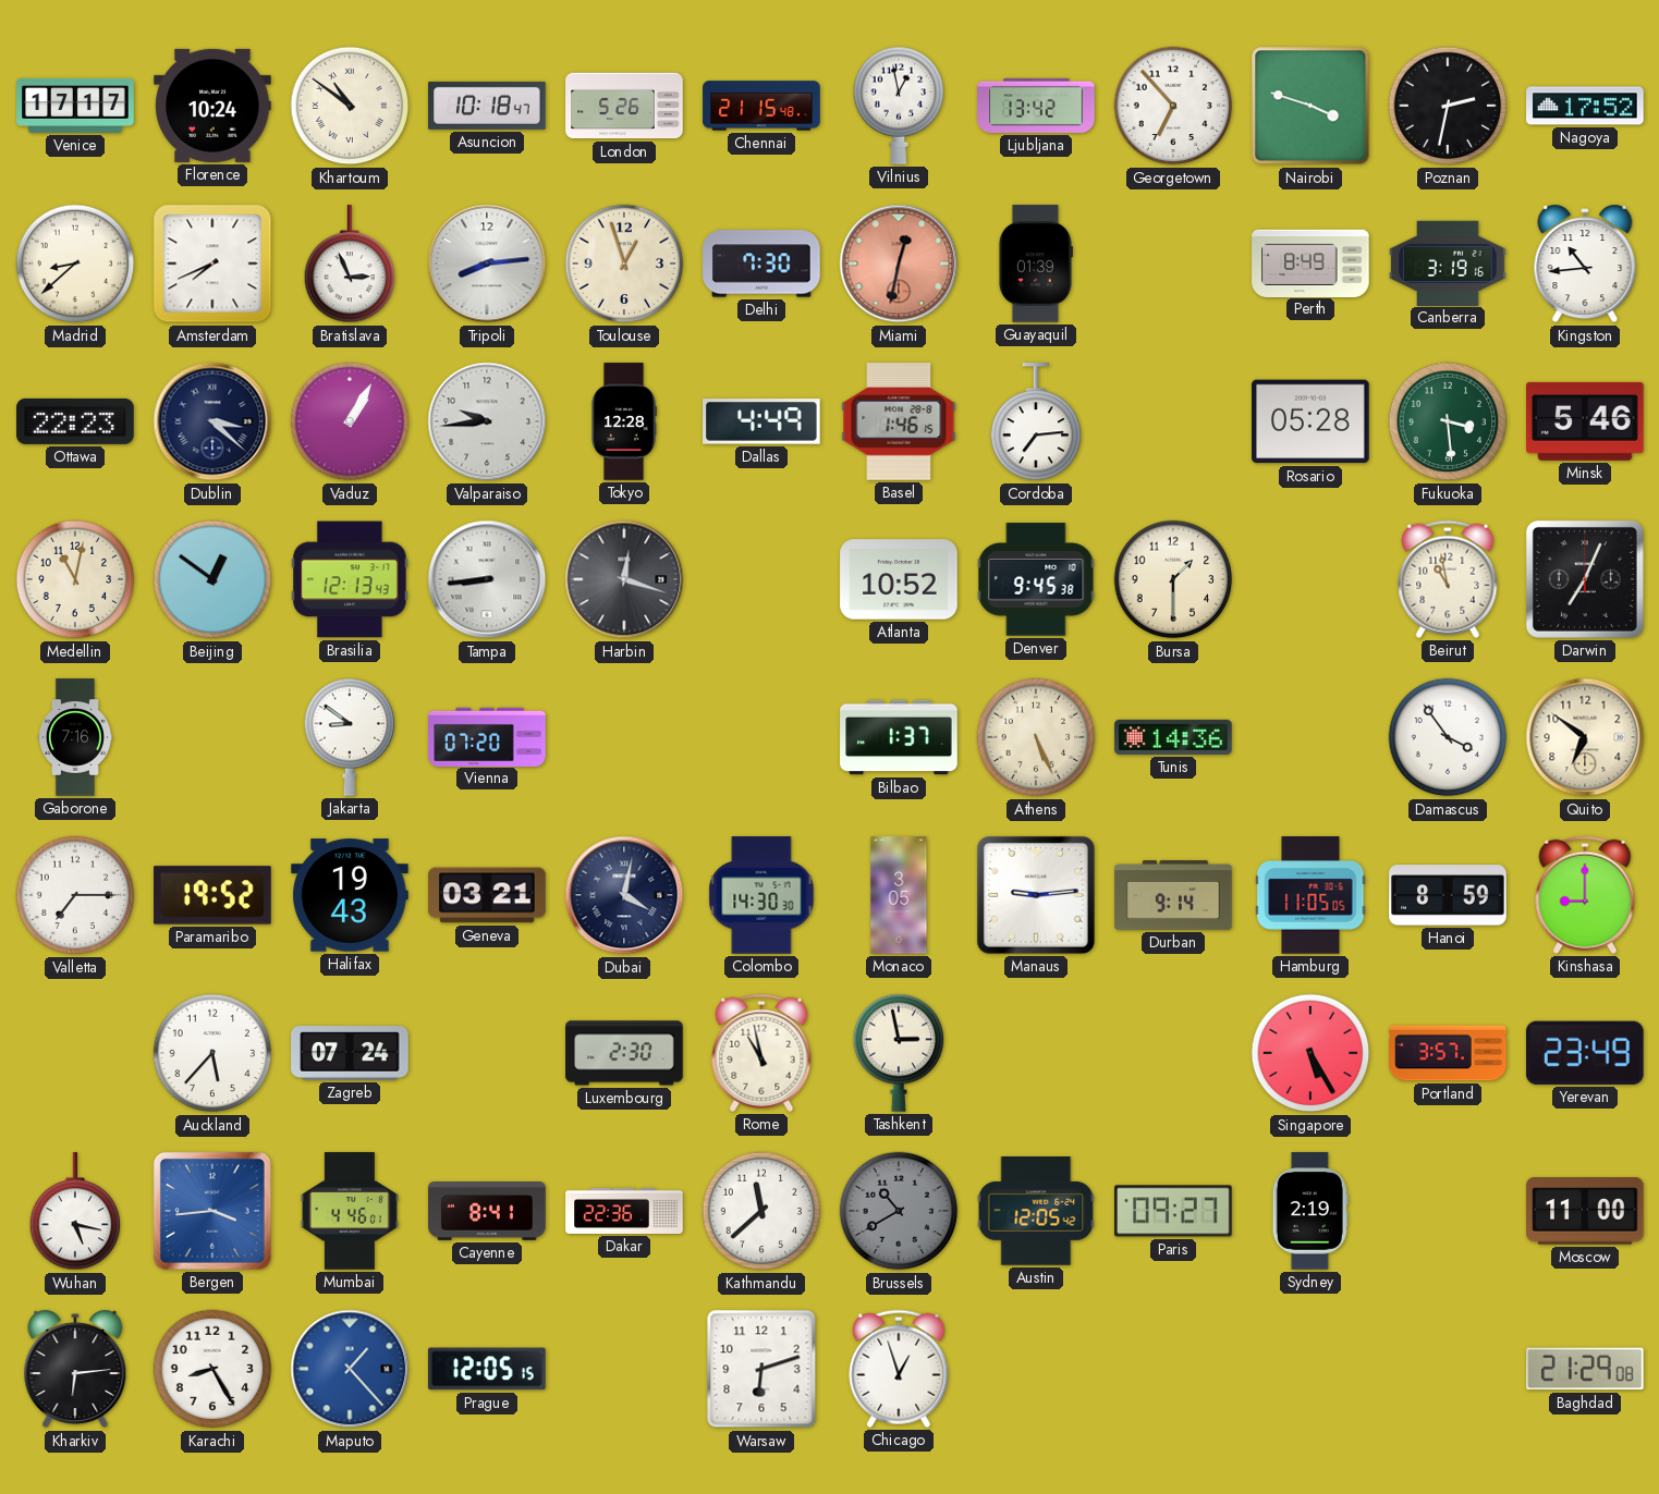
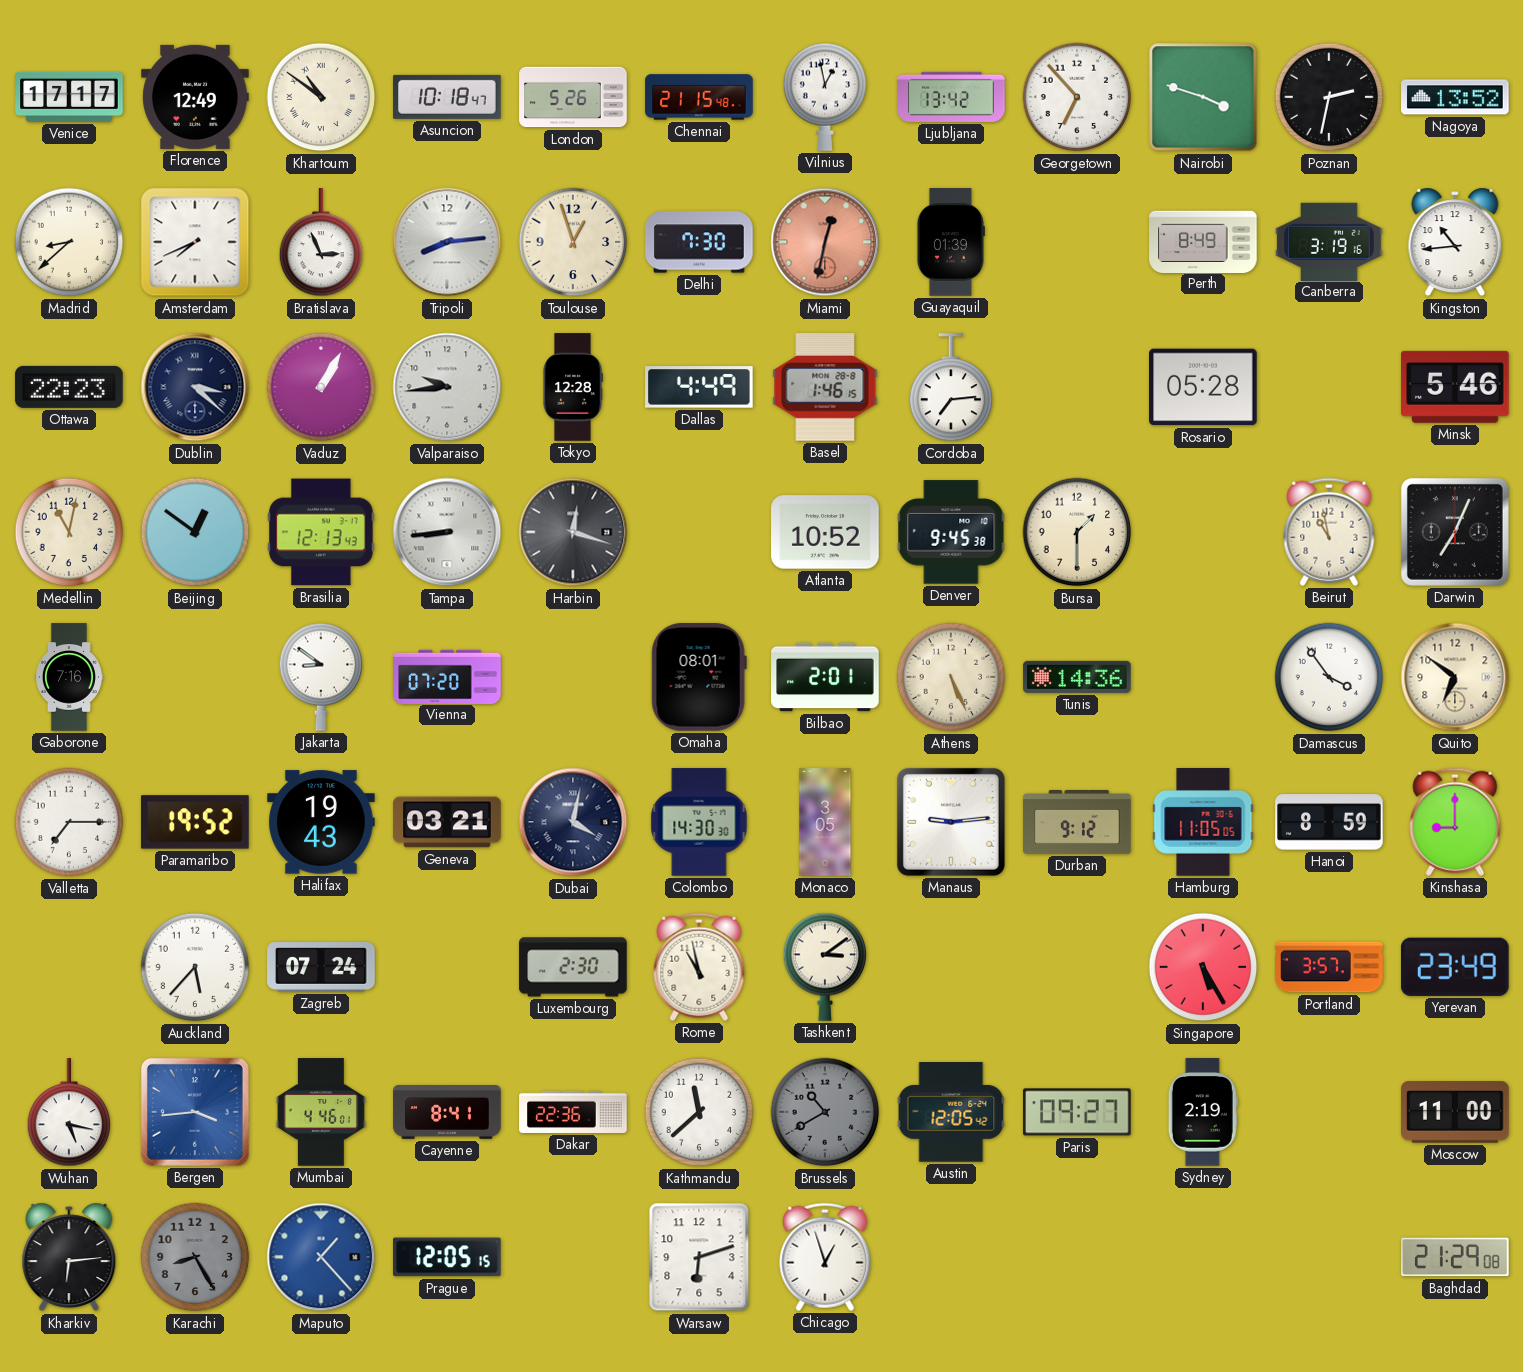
Florence: 10:24 -> 12:49 (195, 97)
Nagoya: 17:52 -> 13:52 (1455, 97)
Fukuoka: 3:29 -> none (1448, 421)
Omaha: none -> 08:01 (699, 678)
Bilbao: 1:37 -> 2:01 (825, 677)
Durban: 9:14 -> 9:12 (1077, 823)
Tashkent: 2:58 -> 3:09 (825, 967)
Karachi dial: white -> grey (195, 1257)
